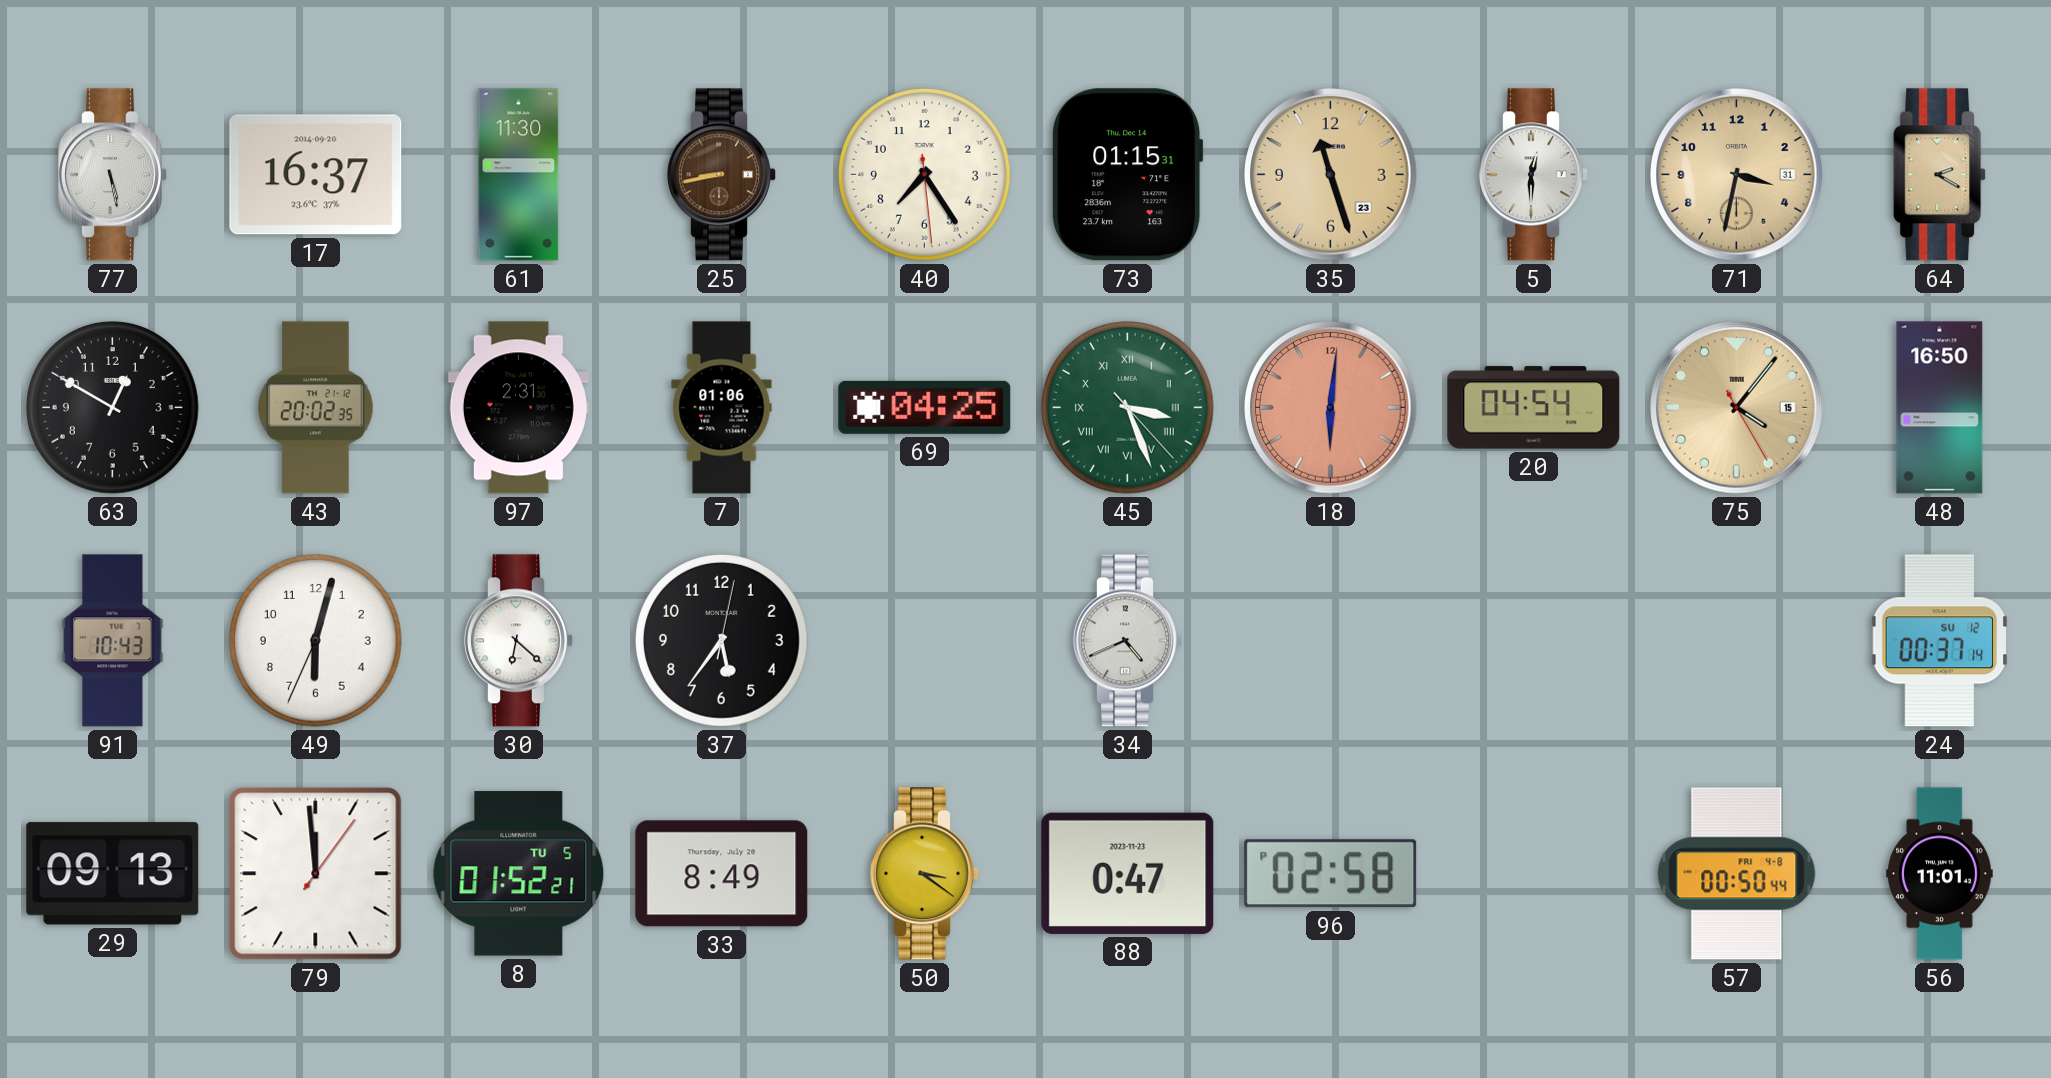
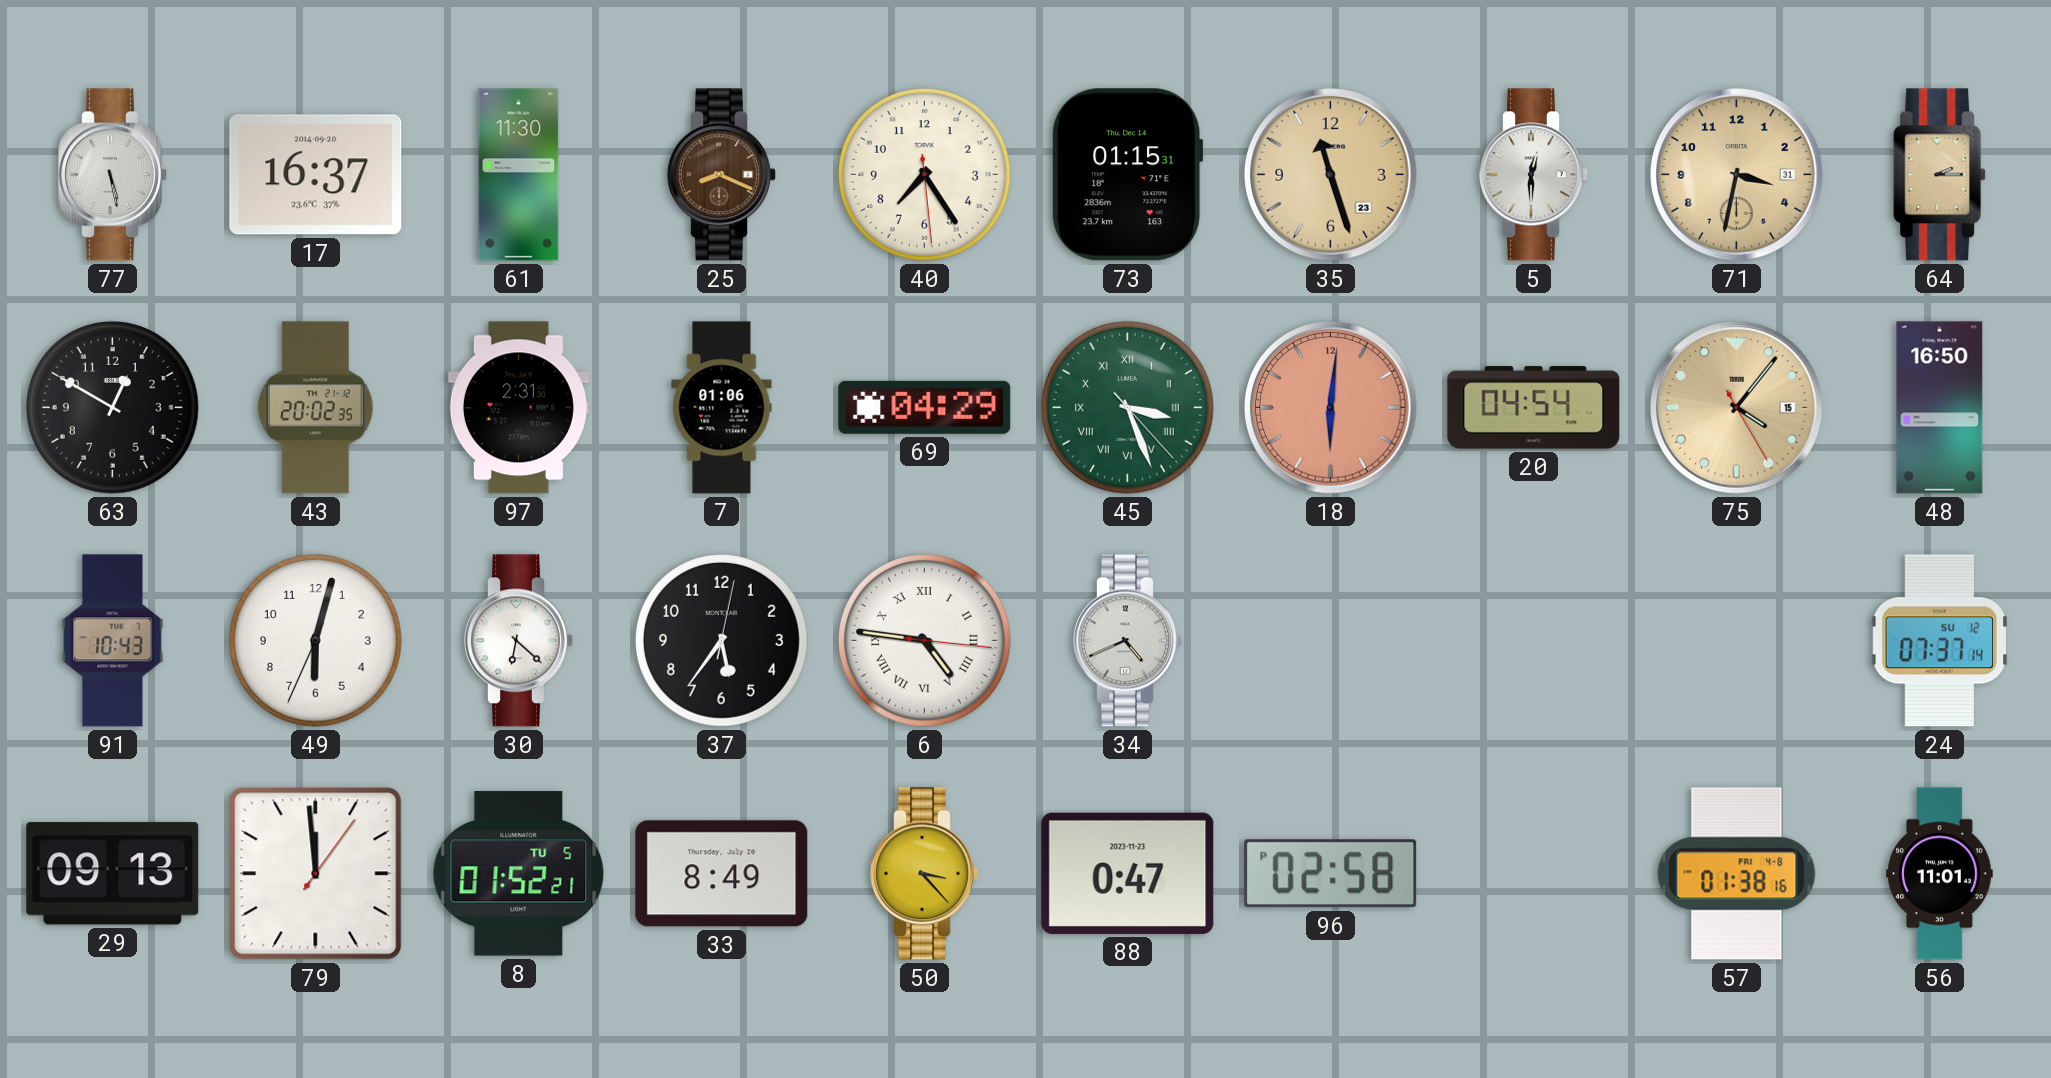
25: 8:43 -> 8:19 (722, 175)
64: 2:20 -> 2:15 (1940, 175)
69: 04:25 -> 04:29 (925, 407)
6: none -> 4:46 (925, 641)
24: 00:37 -> 07:37 (1940, 641)
50: 3:21 -> 3:23 (925, 874)
57: 00:50 -> 01:38 (1737, 874)
